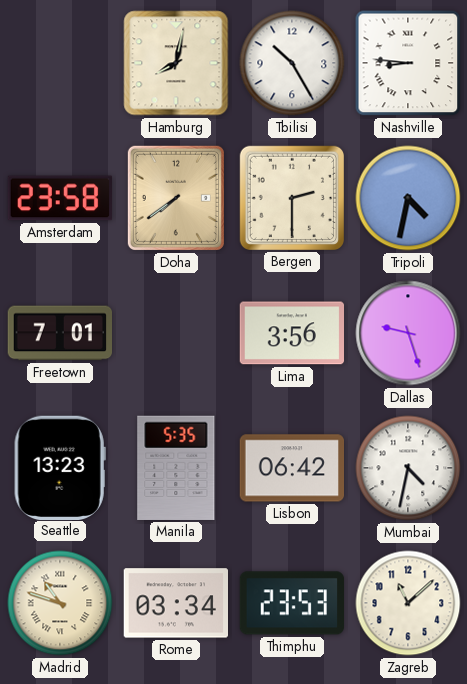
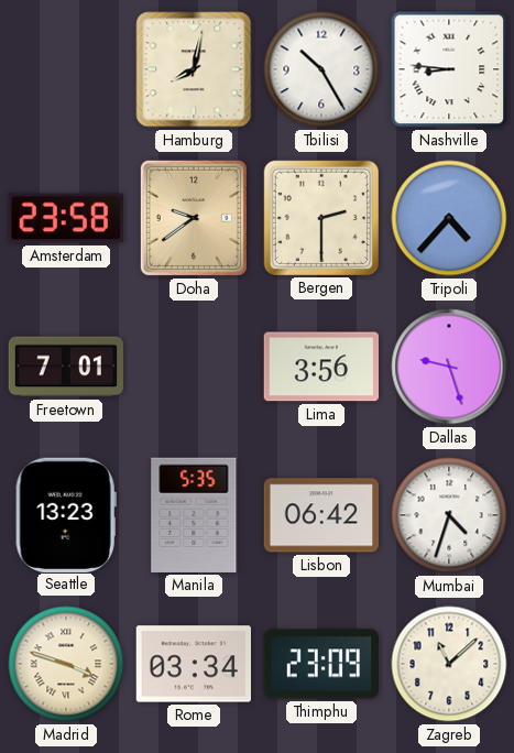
Doha: 7:39 -> 9:39 (194, 218)
Tripoli: 4:32 -> 4:37 (449, 218)
Mumbai: 4:32 -> 4:33 (449, 515)
Madrid: 10:48 -> 3:48 (66, 664)
Thimphu: 23:53 -> 23:09 (320, 664)
